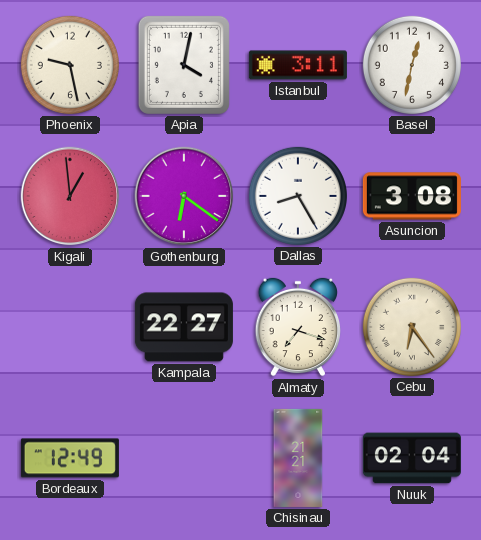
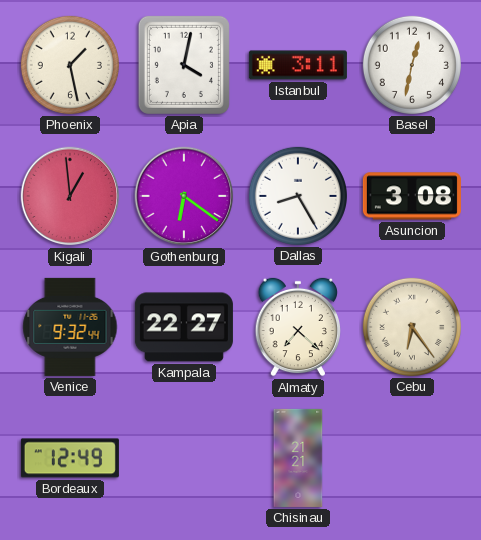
Phoenix: 9:28 -> 1:28 (70, 65)
Venice: none -> 9:32 (70, 327)
Almaty: 7:18 -> 7:22 (297, 327)
Nuuk: 02:04 -> none (412, 458)
